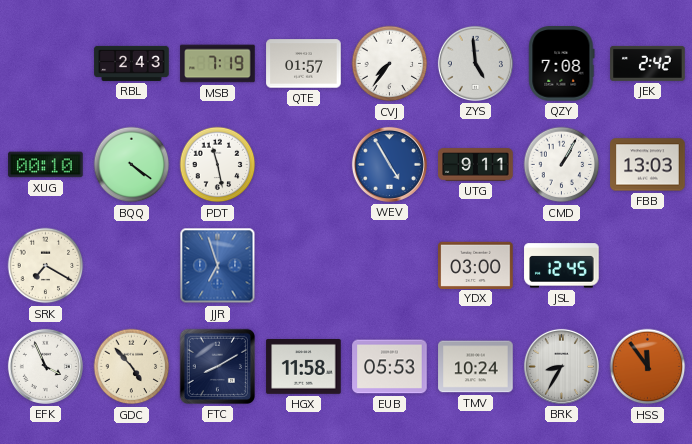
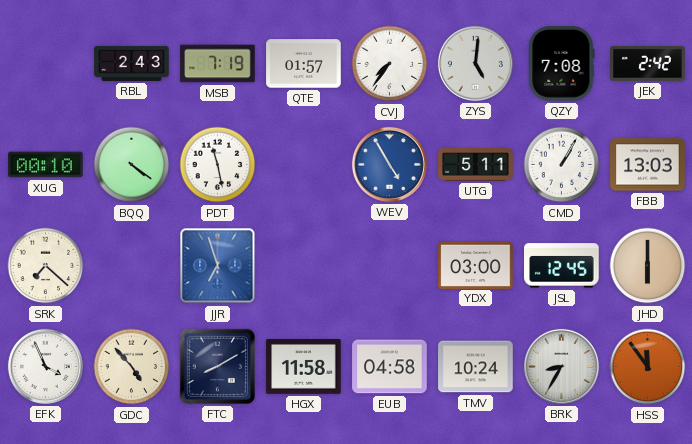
ZYS: 4:59 -> 5:01 (475, 63)
UTG: 9:11 -> 5:11 (476, 165)
SRK: 7:20 -> 7:22 (46, 266)
JHD: none -> 6:00 (648, 266)
EUB: 05:53 -> 04:58 (390, 367)
